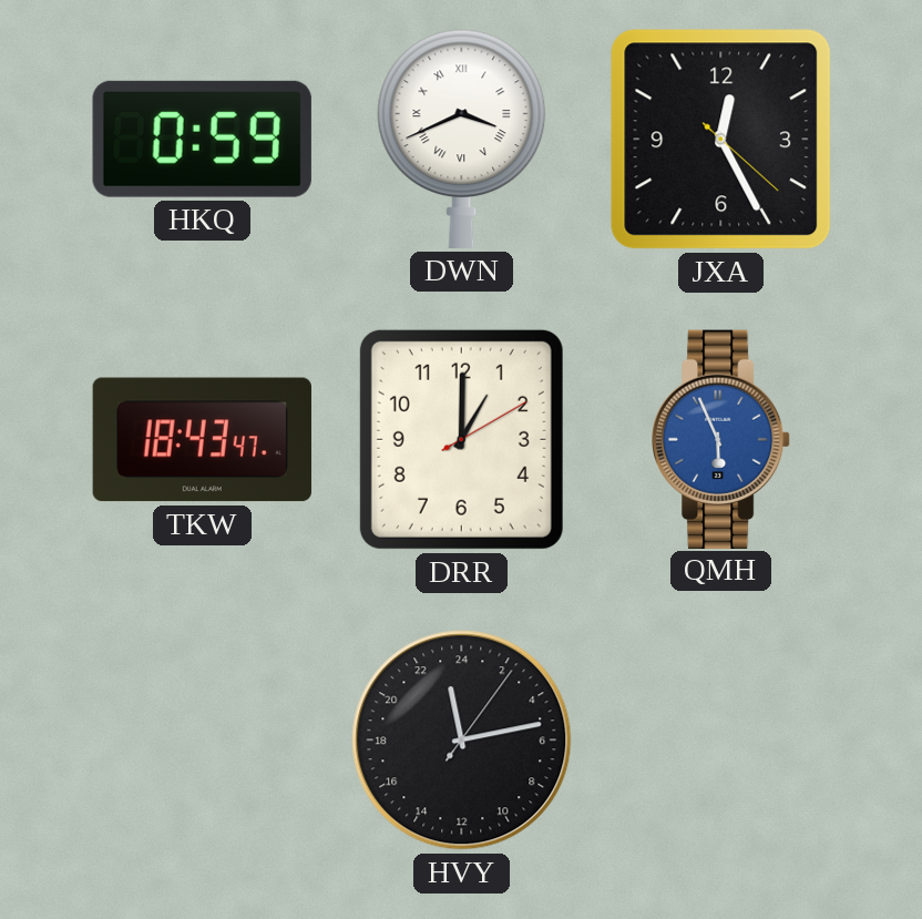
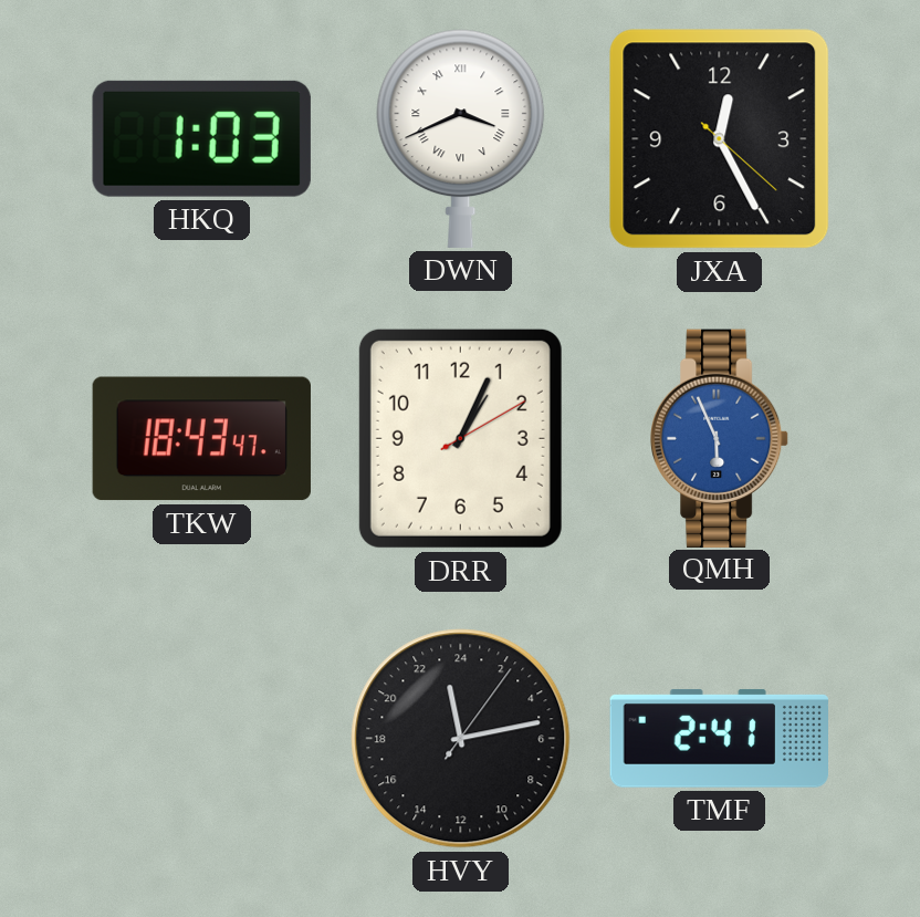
HKQ: 0:59 -> 1:03 (201, 138)
DRR: 1:00 -> 1:04 (460, 438)
TMF: none -> 2:41 (719, 738)
